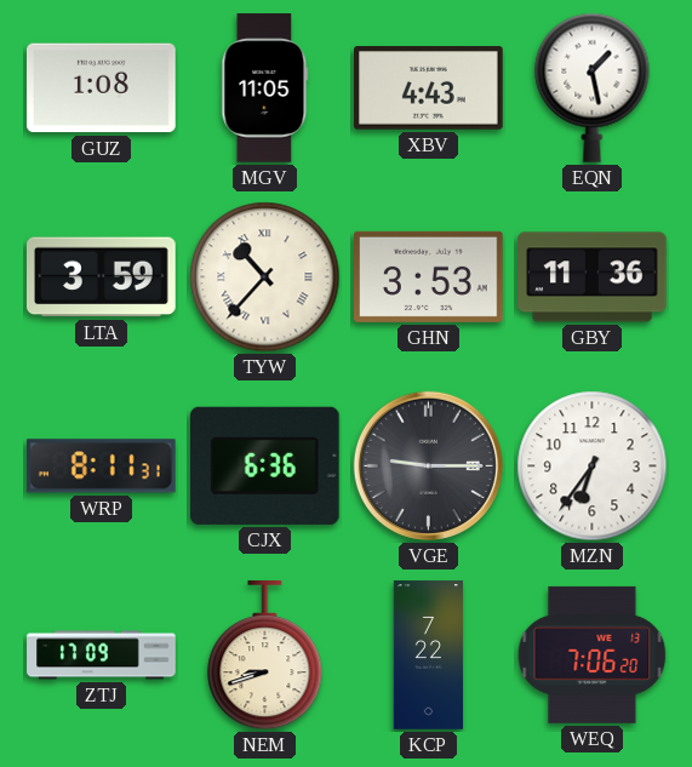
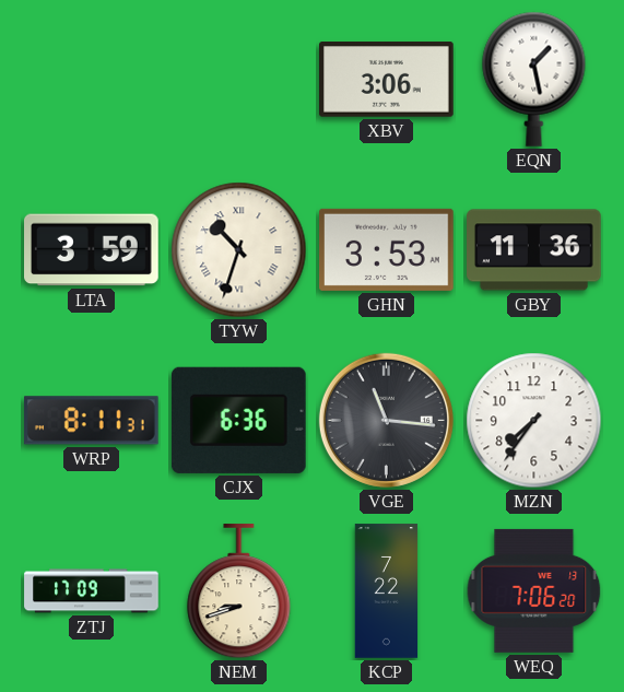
GUZ: 1:08 -> none (102, 88)
MGV: 11:05 -> none (265, 88)
XBV: 4:43 -> 3:06 (387, 80)
TYW: 10:37 -> 10:33 (239, 250)
VGE: 9:15 -> 11:16 (386, 420)
MZN: 6:36 -> 7:36 (534, 421)
